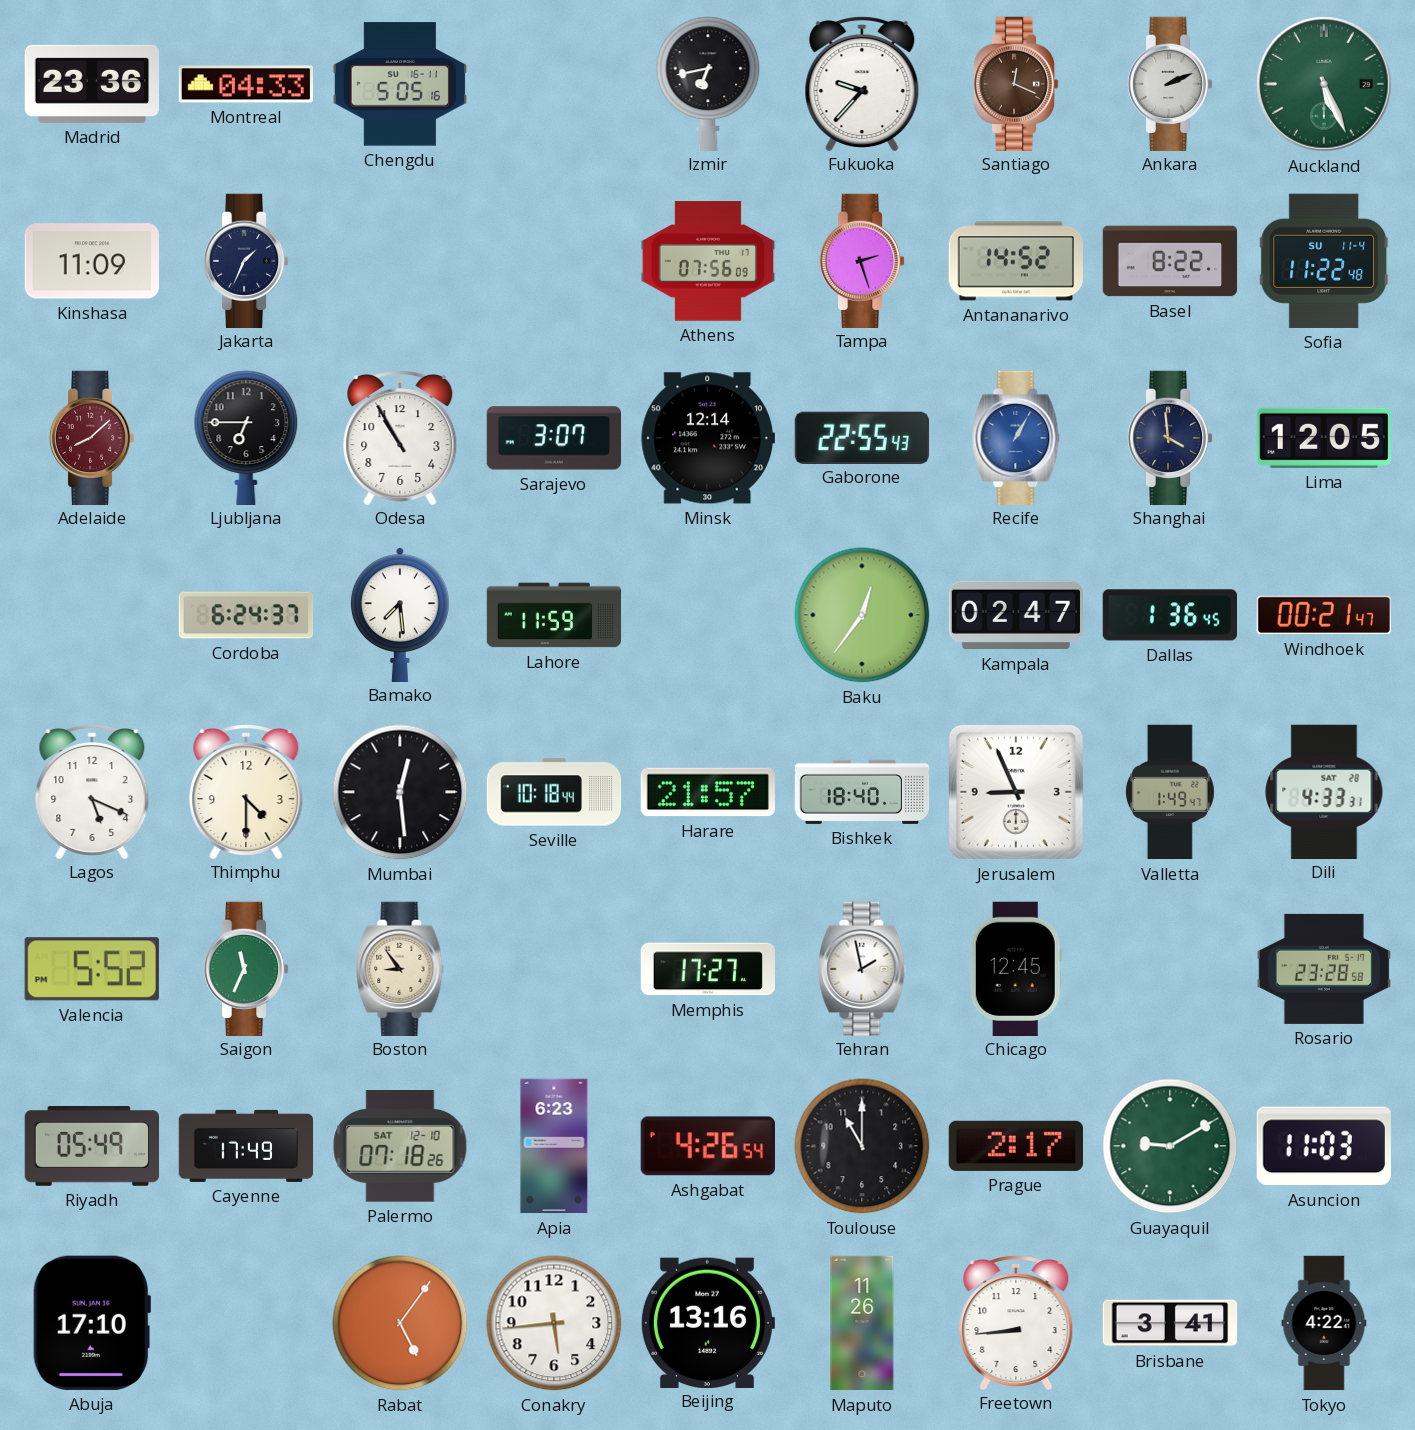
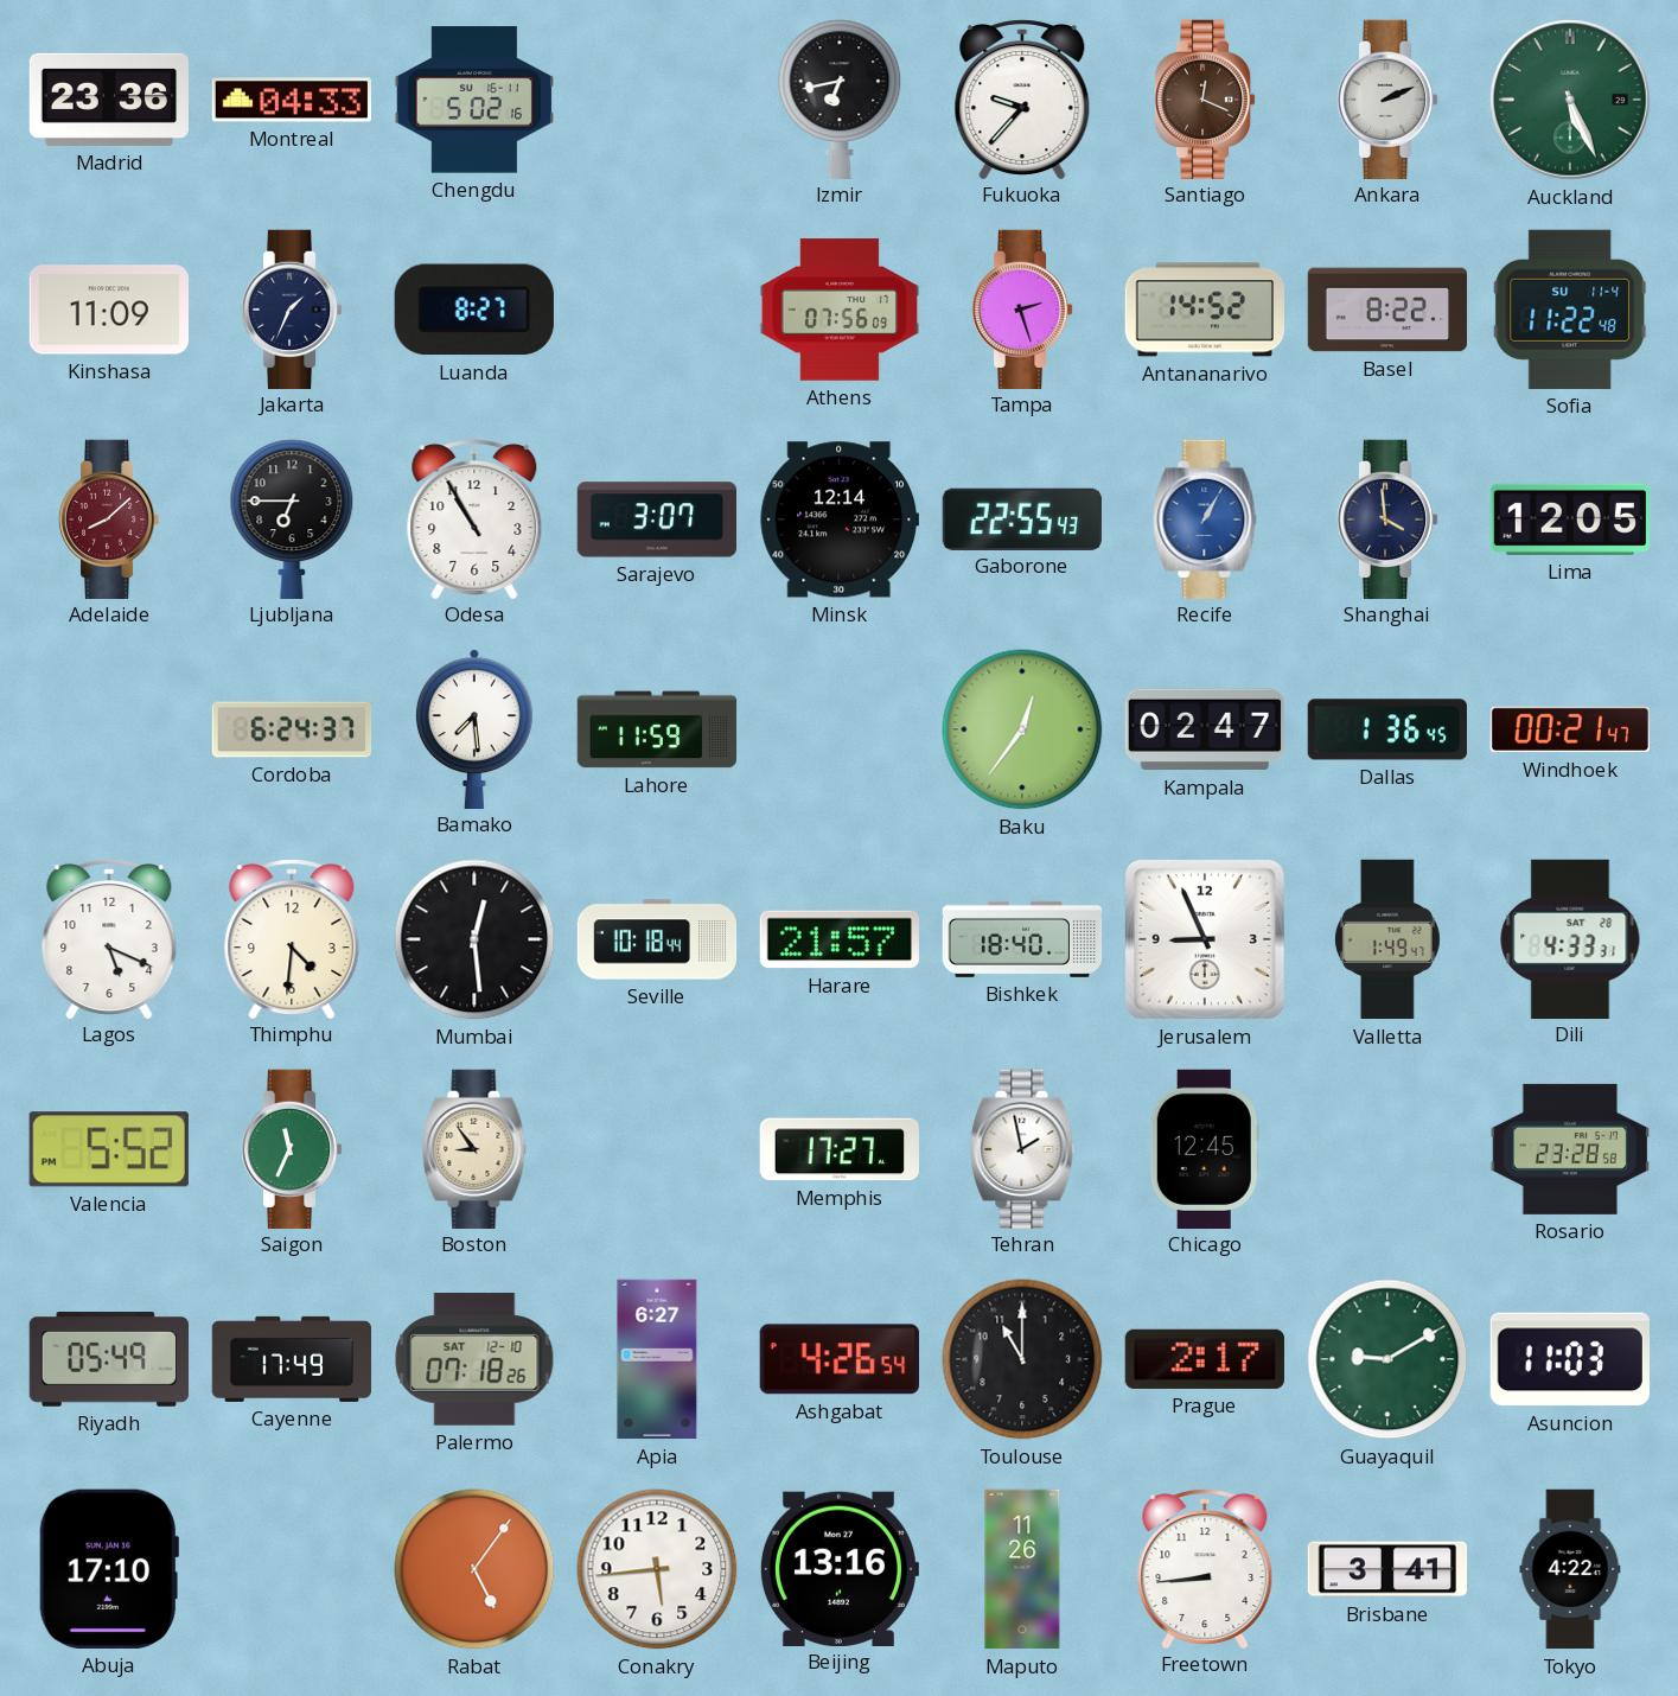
Chengdu: 5:05 -> 5:02 (473, 100)
Luanda: none -> 8:27 (474, 310)
Thimphu: 4:30 -> 4:31 (292, 939)
Apia: 6:23 -> 6:27 (657, 1359)
